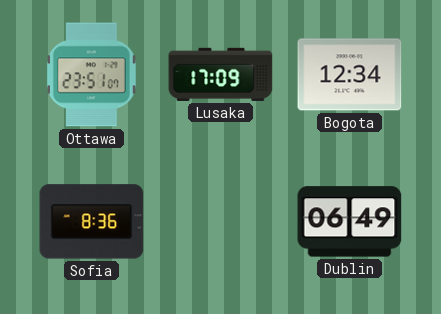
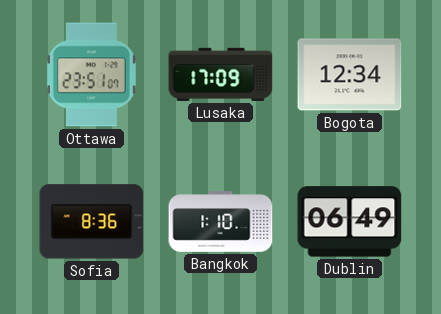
Bangkok: none -> 1:10 (221, 222)
